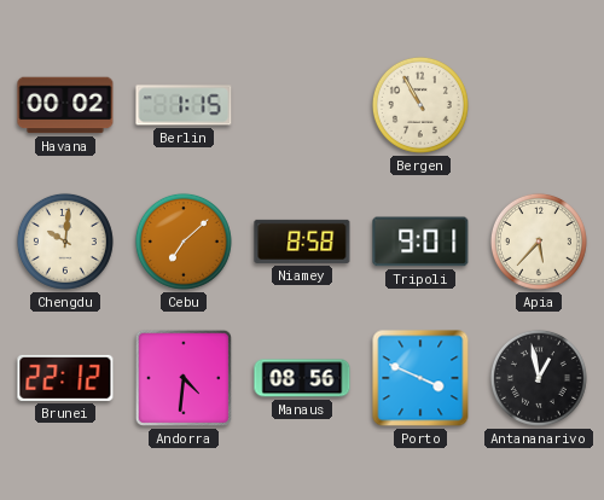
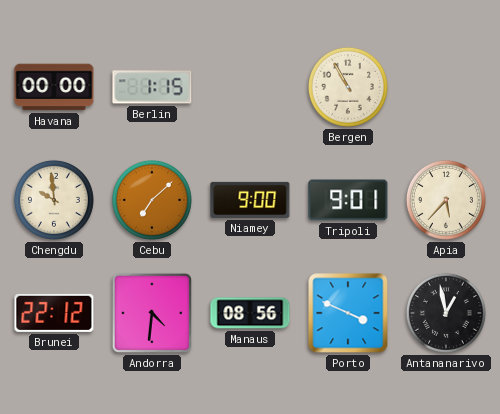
Havana: 00:02 -> 00:00 (54, 87)
Chengdu: 10:01 -> 9:59 (54, 200)
Niamey: 8:58 -> 9:00 (250, 200)
